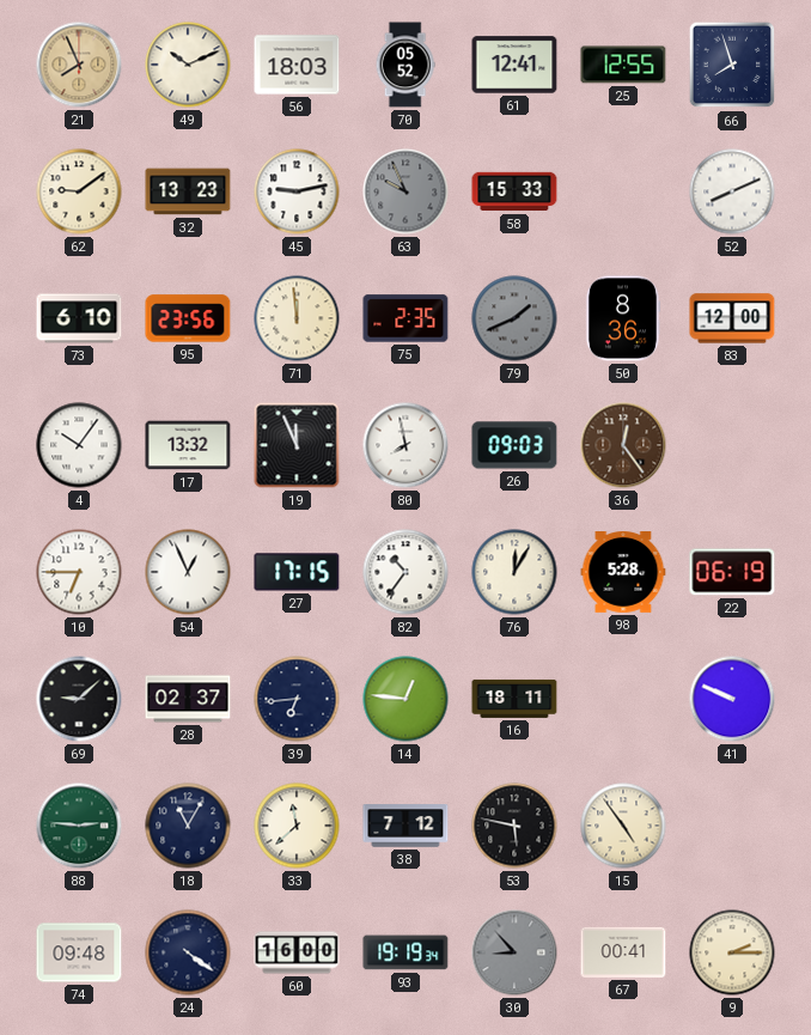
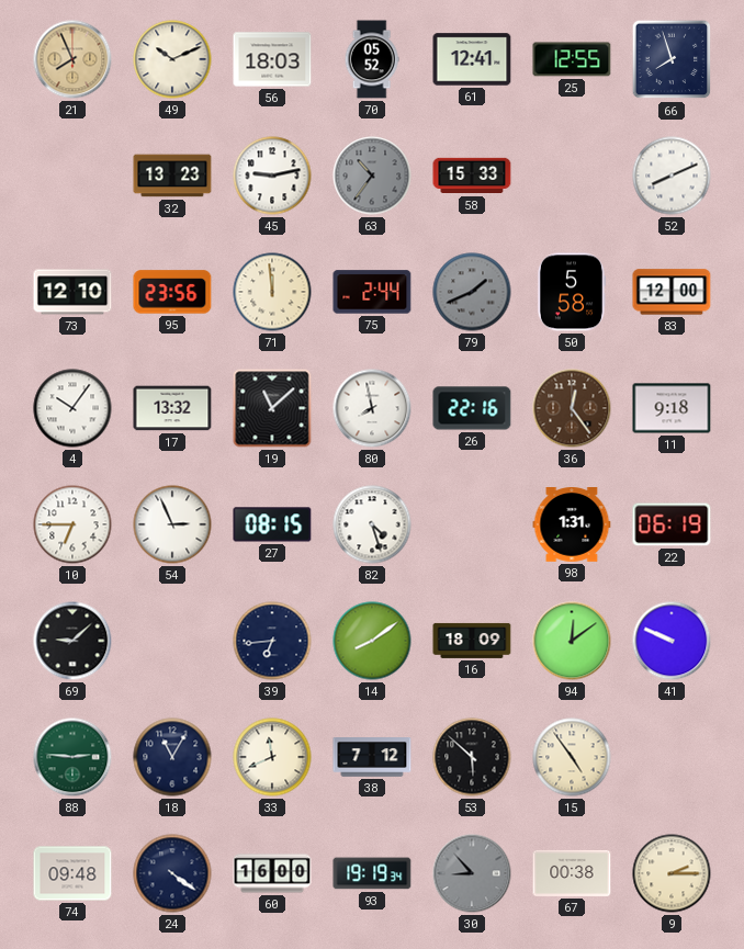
62: 9:09 -> none (79, 191)
63: 9:56 -> 10:36 (372, 176)
73: 6:10 -> 12:10 (72, 292)
75: 2:35 -> 2:44 (372, 292)
50: 8:36 -> 5:58 (572, 292)
19: 11:56 -> 11:08 (272, 408)
26: 09:03 -> 22:16 (472, 408)
11: none -> 9:18 (672, 408)
54: 12:56 -> 2:56 (172, 524)
27: 17:15 -> 08:15 (272, 524)
82: 10:36 -> 4:27 (372, 524)
76: 12:05 -> none (514, 572)
98: 5:28 -> 1:31 (572, 526)
28: 02:37 -> none (188, 699)
14: 12:46 -> 8:09 (372, 641)
16: 18:11 -> 18:09 (472, 641)
94: none -> 12:09 (572, 641)
33: 11:38 -> 11:41 (272, 757)
53: 5:47 -> 5:52 (472, 757)
67: 00:41 -> 00:38 (572, 873)
